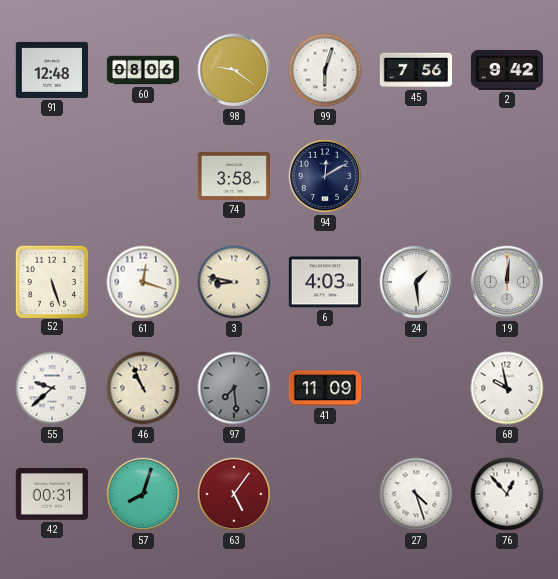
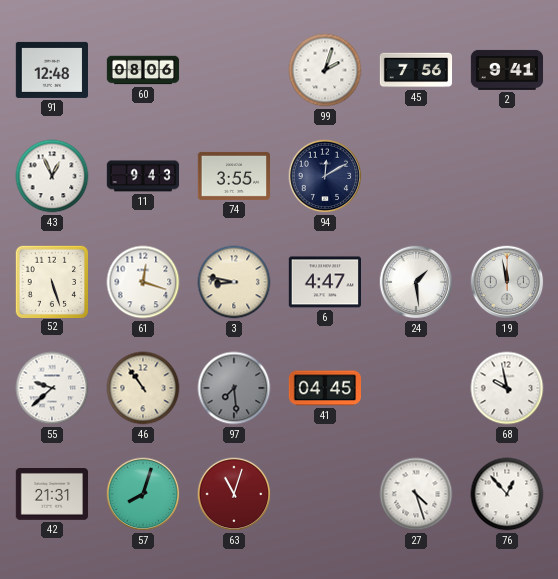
98: 9:21 -> none (234, 70)
99: 6:03 -> 2:03 (325, 70)
2: 9:42 -> 9:41 (507, 70)
43: none -> 12:56 (52, 176)
11: none -> 9:43 (143, 176)
74: 3:58 -> 3:55 (234, 176)
6: 4:03 -> 4:47 (324, 282)
19: 12:01 -> 11:58 (507, 282)
46: 10:56 -> 10:54 (143, 388)
41: 11:09 -> 04:45 (324, 388)
42: 00:31 -> 21:31 (52, 495)
63: 5:06 -> 11:03 (234, 494)
